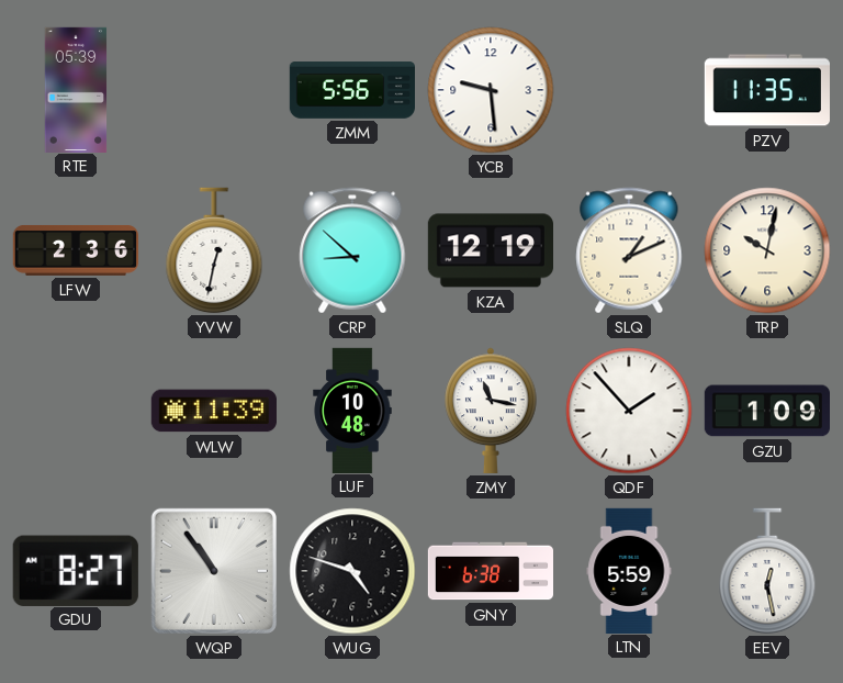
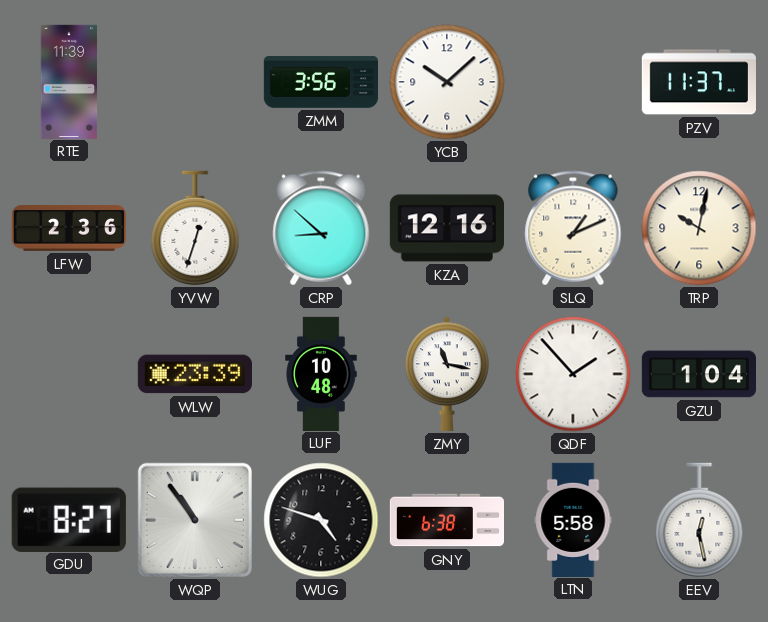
RTE: 05:39 -> 11:39 (69, 81)
ZMM: 5:56 -> 3:56 (320, 82)
YCB: 9:29 -> 10:08 (447, 82)
PZV: 11:35 -> 11:37 (699, 82)
YVW: 12:32 -> 12:33 (195, 228)
KZA: 12:19 -> 12:16 (446, 228)
WLW: 11:39 -> 23:39 (195, 374)
GZU: 1:09 -> 1:04 (698, 374)
LTN: 5:59 -> 5:58 (573, 519)
